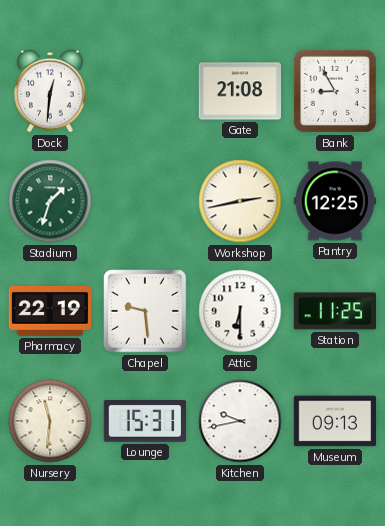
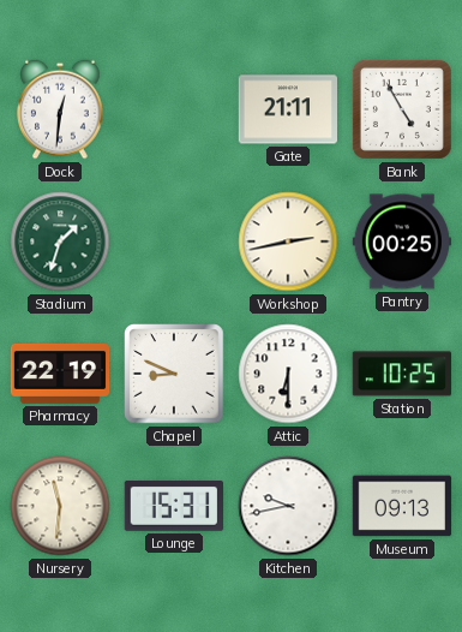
Gate: 21:08 -> 21:11 (287, 109)
Bank: 8:55 -> 4:55 (402, 109)
Pantry: 12:25 -> 00:25 (401, 242)
Chapel: 9:29 -> 8:49 (174, 374)
Station: 11:25 -> 10:25 (401, 374)
